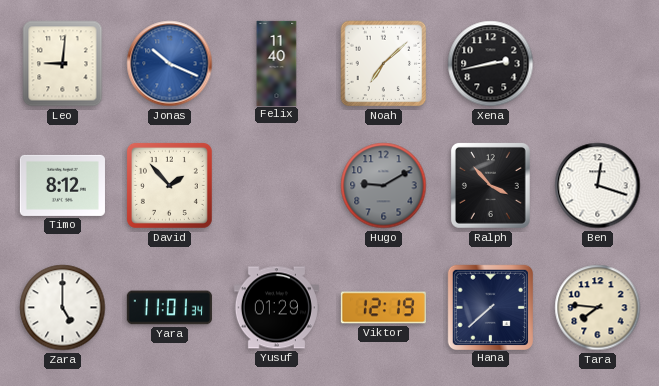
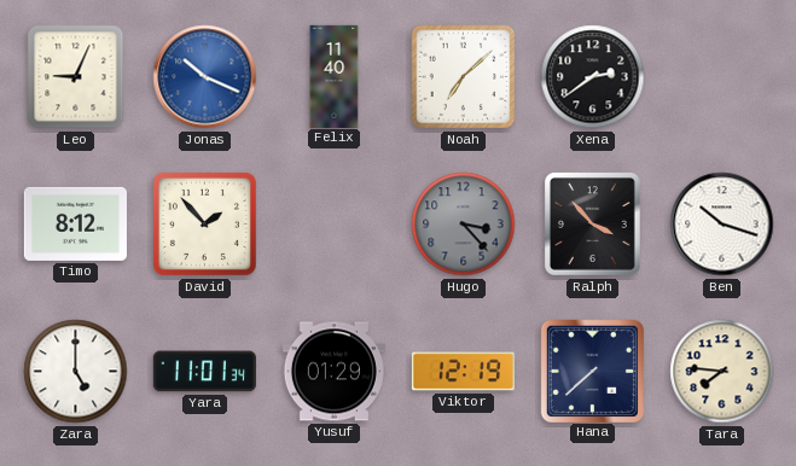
Leo: 9:01 -> 9:04 (76, 77)
Xena: 2:43 -> 2:39 (593, 77)
Hugo: 9:10 -> 3:23 (464, 225)
Ben: 12:18 -> 10:18 (722, 225)
